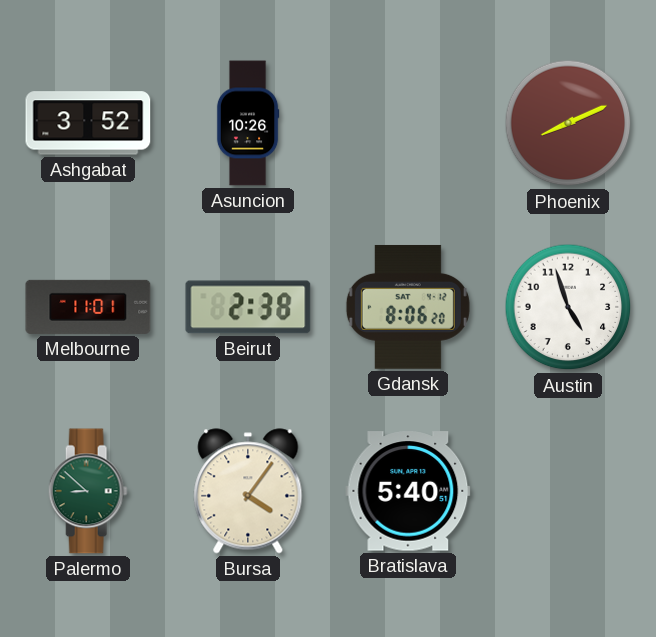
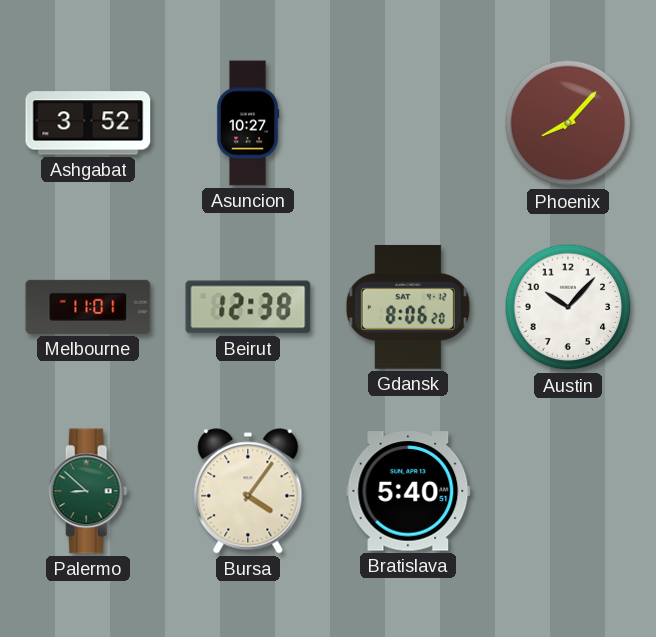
Asuncion: 10:26 -> 10:27 (248, 123)
Phoenix: 8:11 -> 8:07 (568, 123)
Beirut: 2:38 -> 12:38 (248, 307)
Austin: 4:57 -> 10:07 (568, 307)
